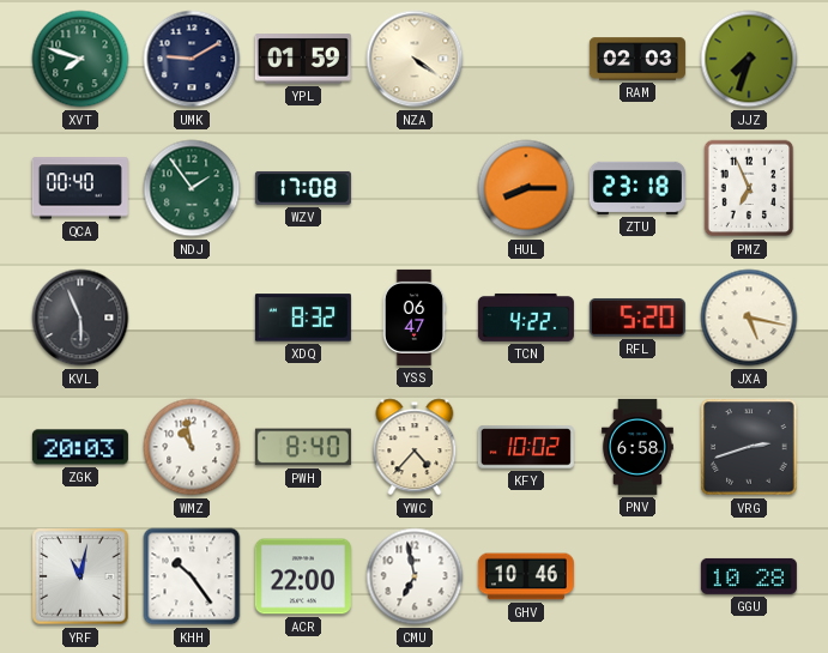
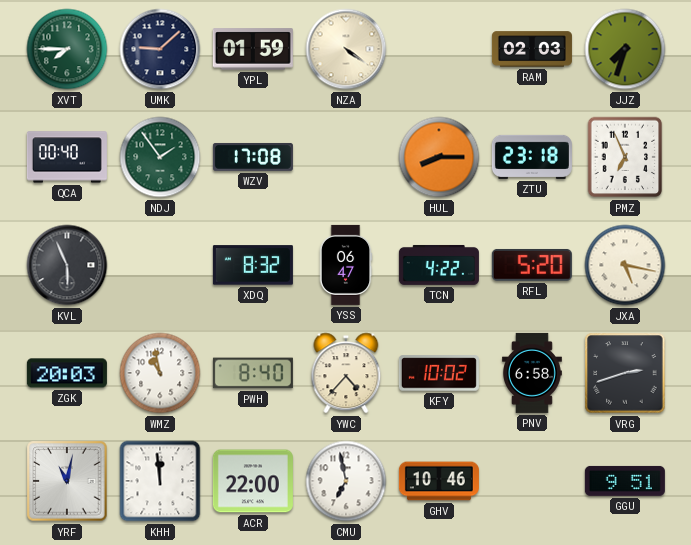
XVT: 7:48 -> 7:45 (67, 49)
UMK: 9:10 -> 9:08 (160, 49)
KHH: 10:24 -> 11:59 (160, 481)
GGU: 10:28 -> 9:51 (625, 481)
